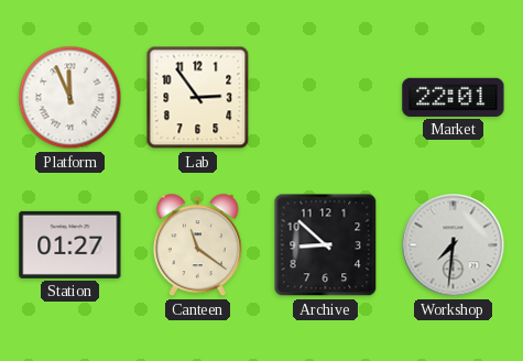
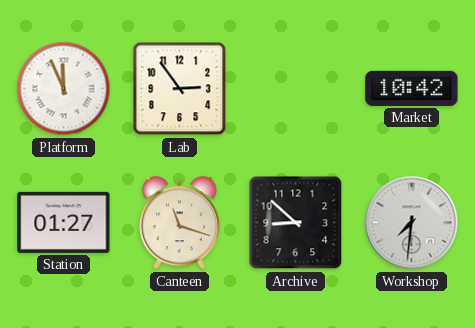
Market: 22:01 -> 10:42 (412, 88)
Canteen: 11:21 -> 11:18 (179, 223)
